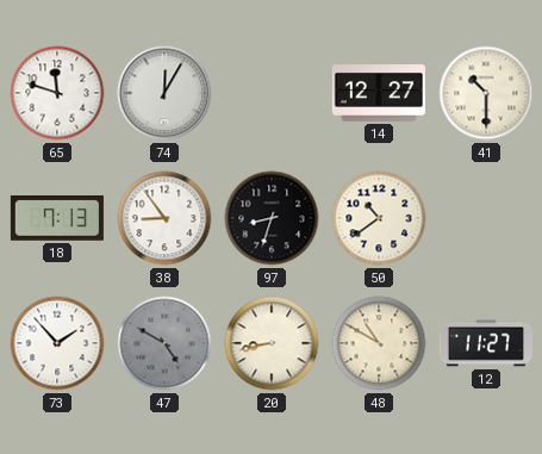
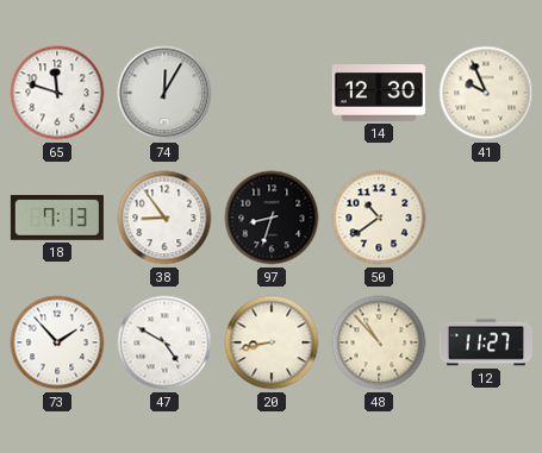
14: 12:27 -> 12:30 (379, 94)
41: 10:30 -> 9:56 (486, 93)
47 dial: grey -> white (164, 342)
48: 10:50 -> 10:53 (379, 342)
